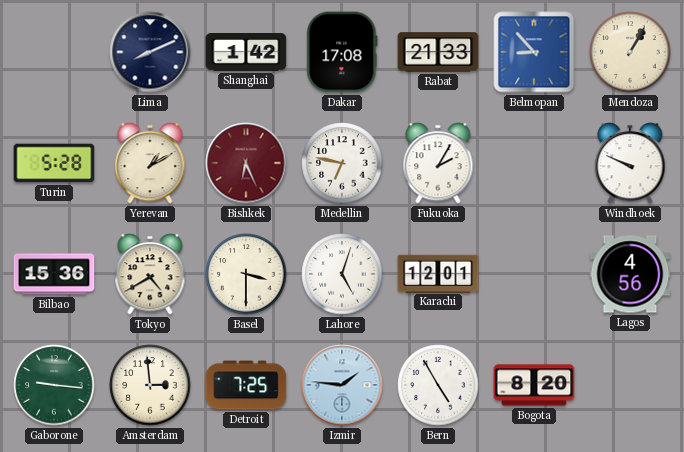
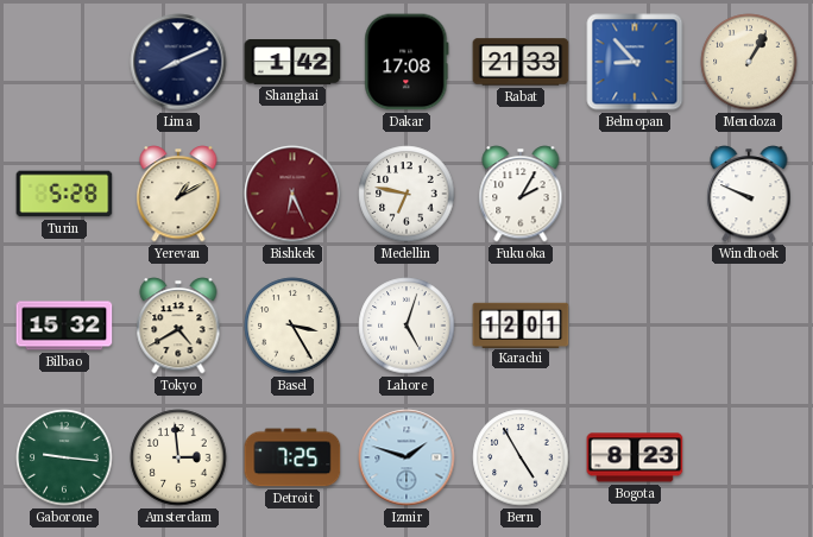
Bilbao: 15:36 -> 15:32 (64, 326)
Basel: 3:30 -> 3:25 (292, 326)
Lagos: 4:56 -> none (630, 274)
Izmir: 1:46 -> 1:48 (406, 457)
Bogota: 8:20 -> 8:23 (635, 457)
